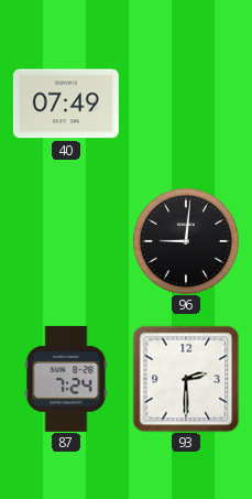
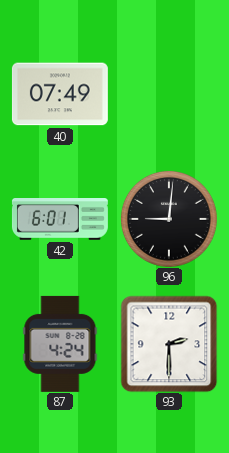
42: none -> 6:01 (60, 220)
87: 7:24 -> 4:24 (60, 344)
